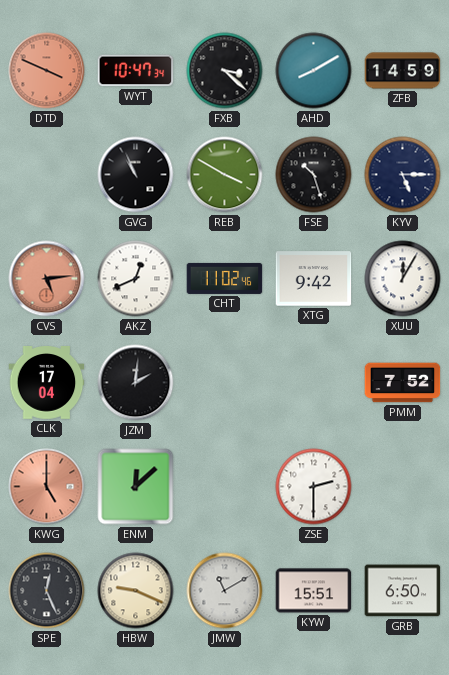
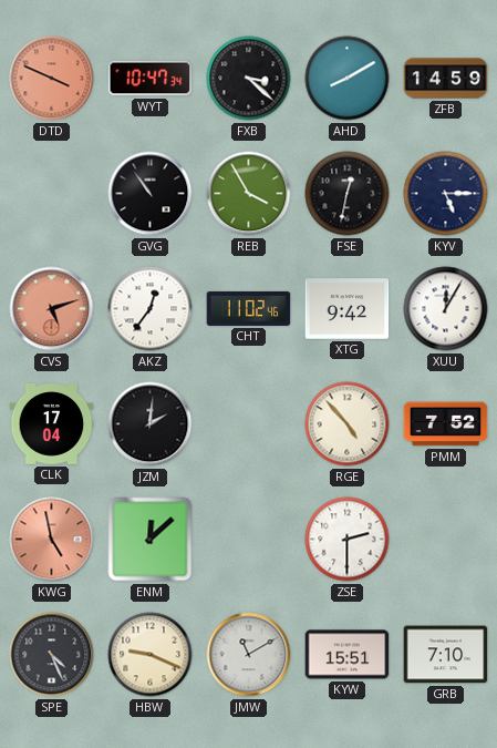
GVG: 10:56 -> 10:54 (151, 194)
REB: 3:50 -> 3:55 (249, 194)
FSE: 10:27 -> 12:32 (348, 194)
CVS: 5:14 -> 5:12 (52, 309)
AKZ: 12:41 -> 12:36 (151, 309)
RGE: none -> 4:53 (348, 424)
KWG: 5:00 -> 4:58 (52, 540)
SPE: 12:26 -> 4:26 (52, 655)
GRB: 6:50 -> 7:10 (446, 655)
